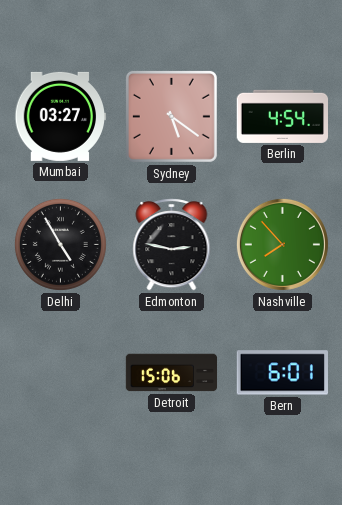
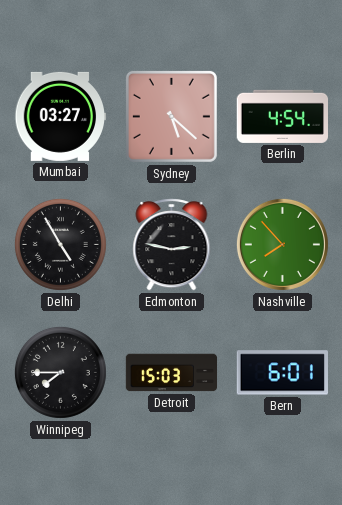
Sydney: 5:21 -> 5:22 (171, 116)
Winnipeg: none -> 7:45 (60, 372)
Detroit: 15:06 -> 15:03 (172, 373)
